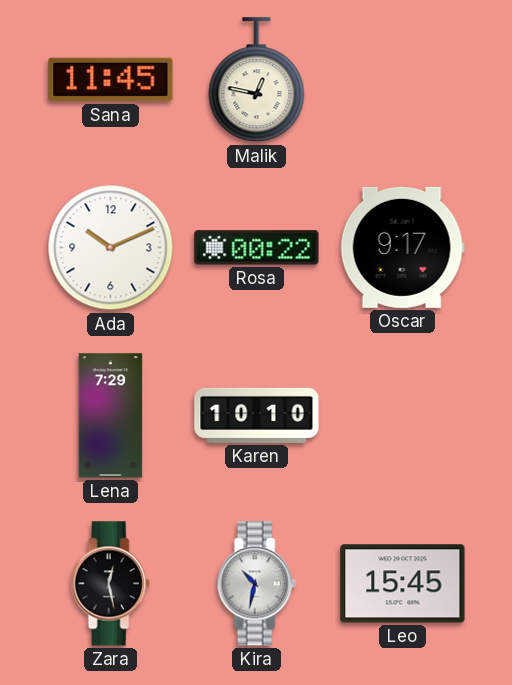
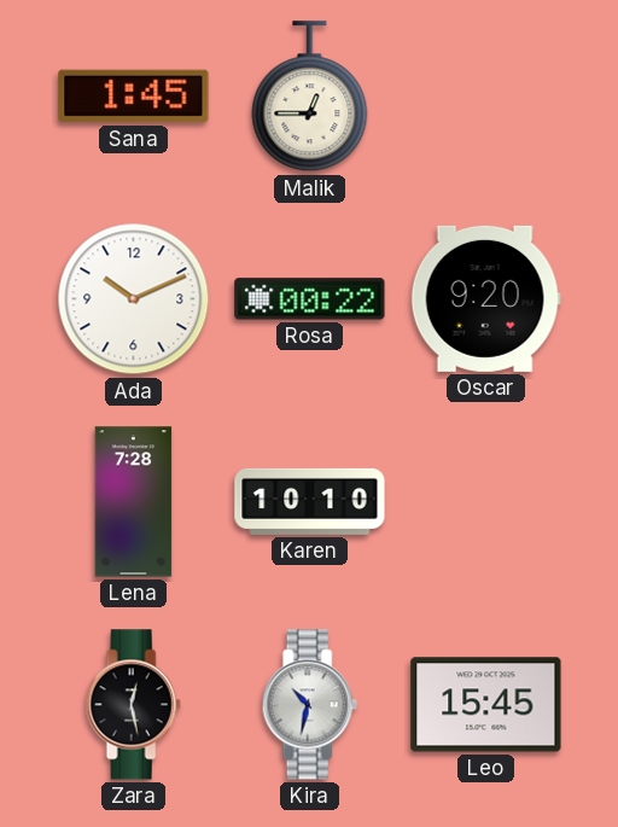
Sana: 11:45 -> 1:45 (134, 97)
Malik: 12:47 -> 12:45 (310, 97)
Oscar: 9:17 -> 9:20 (485, 298)
Lena: 7:29 -> 7:28 (134, 502)
